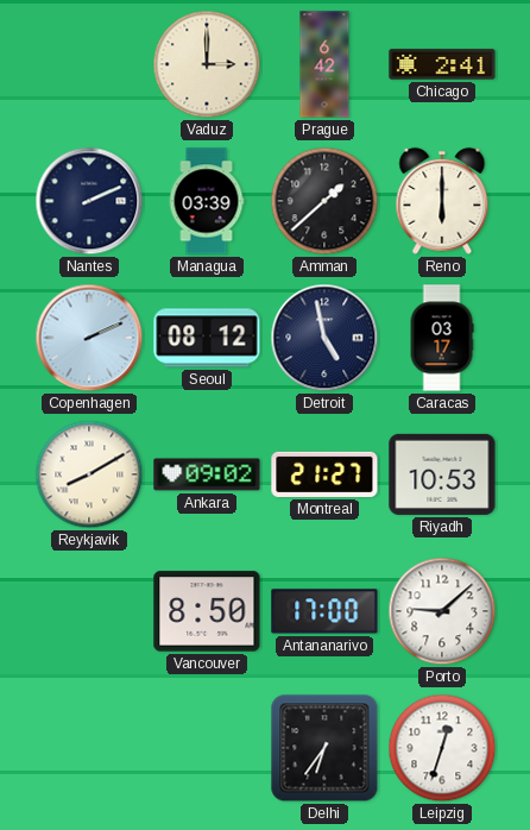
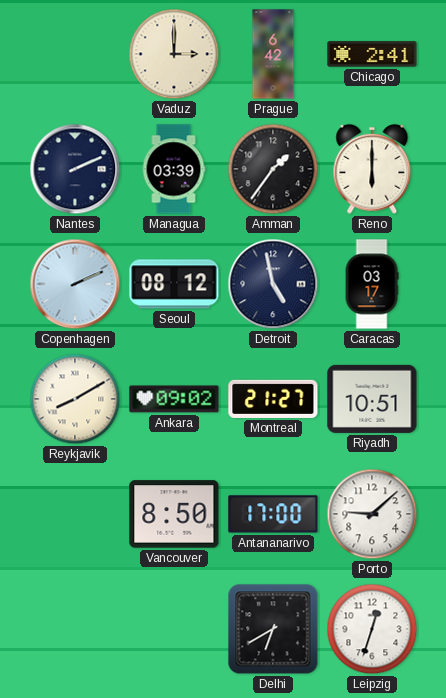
Amman: 1:38 -> 1:36 (273, 169)
Riyadh: 10:53 -> 10:51 (372, 399)
Delhi: 6:36 -> 6:40 (273, 629)
